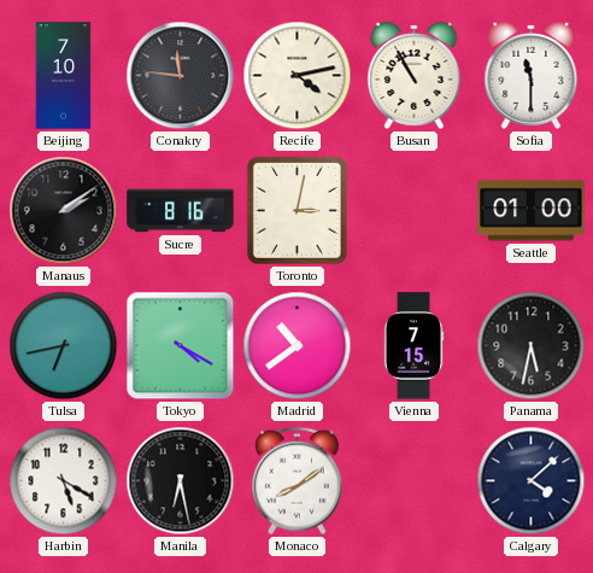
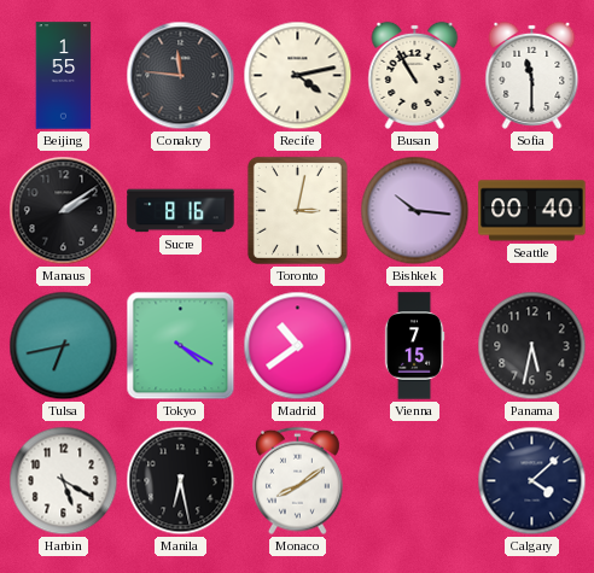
Beijing: 7:10 -> 1:55 (64, 76)
Bishkek: none -> 10:16 (415, 211)
Seattle: 01:00 -> 00:40 (532, 211)
